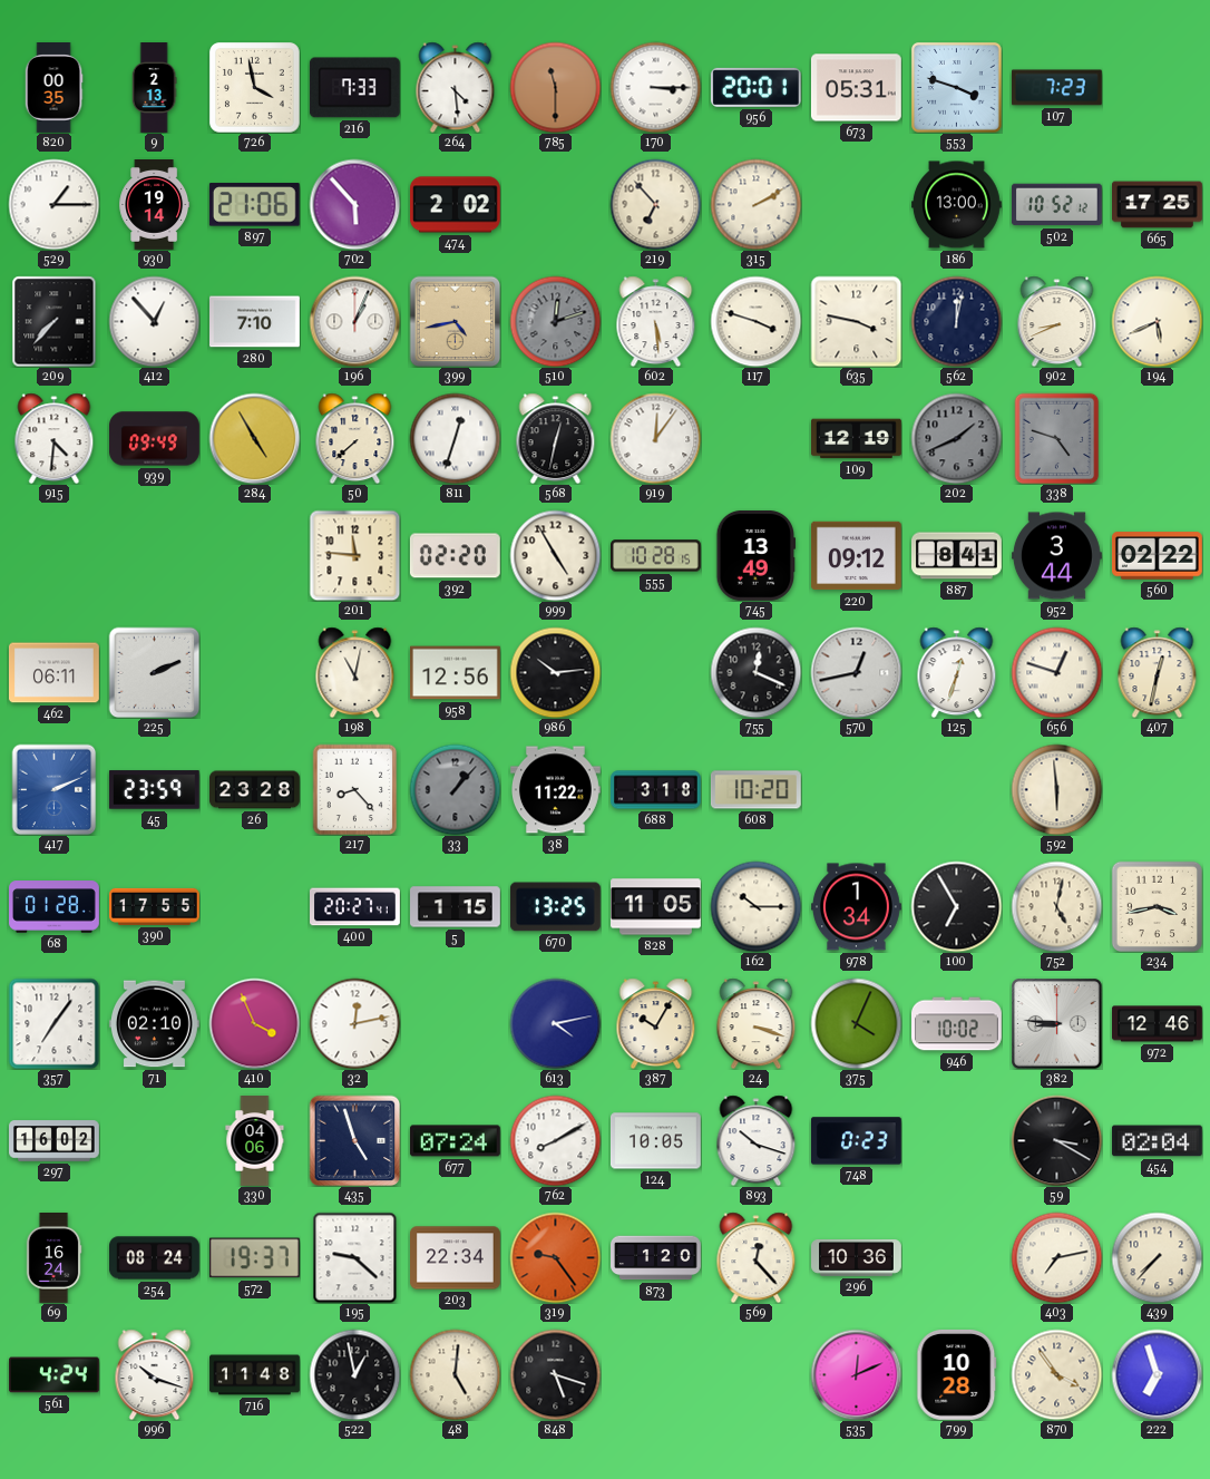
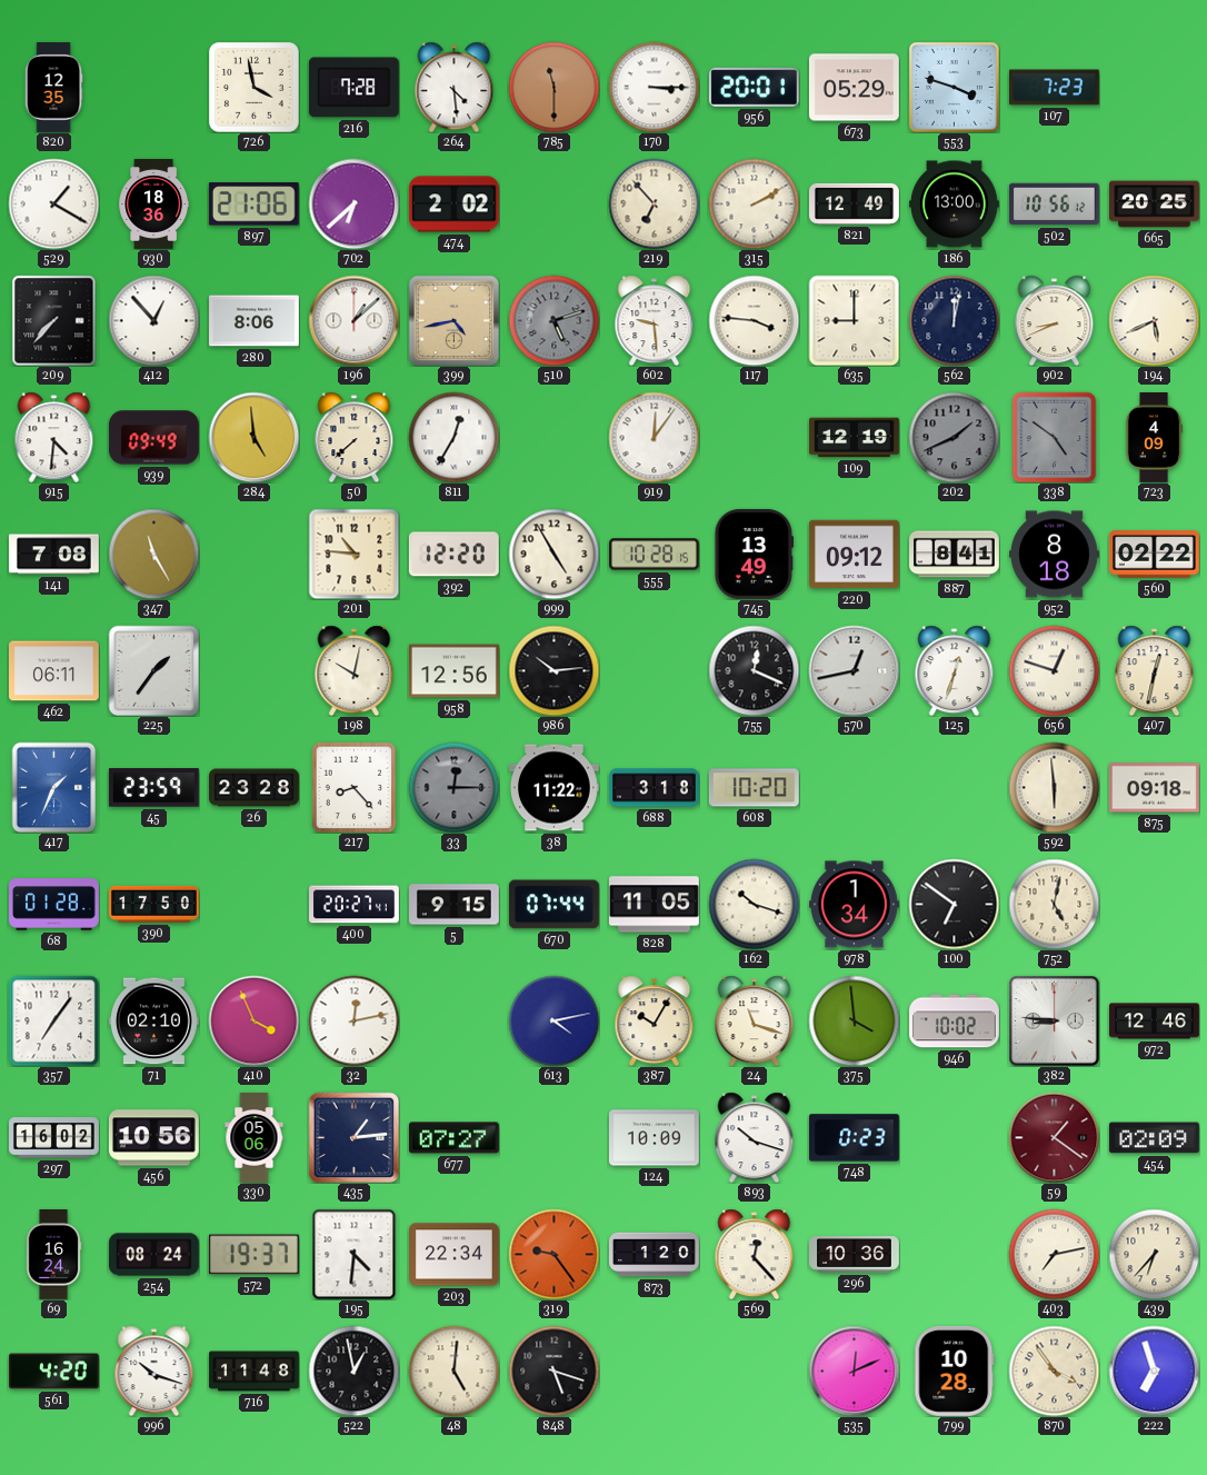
820: 00:35 -> 12:35 (53, 88)
9: 2:13 -> none (154, 88)
216: 7:33 -> 7:28 (353, 88)
673: 05:31 -> 05:29 (855, 88)
529: 1:15 -> 1:20 (53, 203)
930: 19:14 -> 18:36 (154, 205)
702: 5:53 -> 6:38 (353, 203)
821: none -> 12:49 (855, 203)
502: 10:52 -> 10:56 (1054, 205)
665: 17:25 -> 20:25 (1155, 205)
280: 7:10 -> 8:06 (255, 321)
196: 1:04 -> 1:08 (353, 320)
510: 12:12 -> 5:12 (553, 320)
602: 5:29 -> 9:29 (655, 320)
117: 3:48 -> 3:46 (754, 320)
635: 3:47 -> 9:00 (854, 320)
284: 4:55 -> 4:59 (253, 437)
811: 12:33 -> 12:35 (453, 437)
568: 12:32 -> none (556, 438)
338: 4:48 -> 4:51 (1055, 437)
723: none -> 4:09 (1154, 438)
141: none -> 7:08 (54, 555)
347: none -> 11:25 (153, 554)
201: 11:46 -> 10:46 (353, 554)
392: 02:20 -> 12:20 (453, 555)
952: 3:44 -> 8:18 (1055, 555)
225: 2:11 -> 1:36 (153, 670)
198: 11:02 -> 10:02 (355, 670)
417: 2:11 -> 1:34 (54, 787)
33: 1:07 -> 12:15 (453, 787)
875: none -> 09:18 (1155, 788)
390: 17:55 -> 17:50 (154, 904)
5: 1:15 -> 9:15 (455, 905)
670: 13:25 -> 07:44 (553, 905)
162: 10:15 -> 10:18 (754, 904)
100: 6:55 -> 6:51 (954, 904)
234: 3:43 -> none (1157, 906)
24: 3:18 -> 11:18 (755, 1020)
375: 4:04 -> 3:59 (854, 1020)
456: none -> 10:56 (153, 1138)
330: 04:06 -> 05:06 (255, 1138)
435: 4:57 -> 1:14 (353, 1137)
677: 07:24 -> 07:27 (453, 1138)
762: 8:10 -> none (555, 1140)
124: 10:05 -> 10:09 (655, 1138)
59: 3:20 -> 1:21 (1054, 1137)
59 dial: black -> burgundy (1054, 1137)
454: 02:04 -> 02:09 (1154, 1138)
195: 9:22 -> 4:31 (355, 1254)
439: 7:37 -> 6:37 (1154, 1254)
561: 4:24 -> 4:20 (54, 1372)
